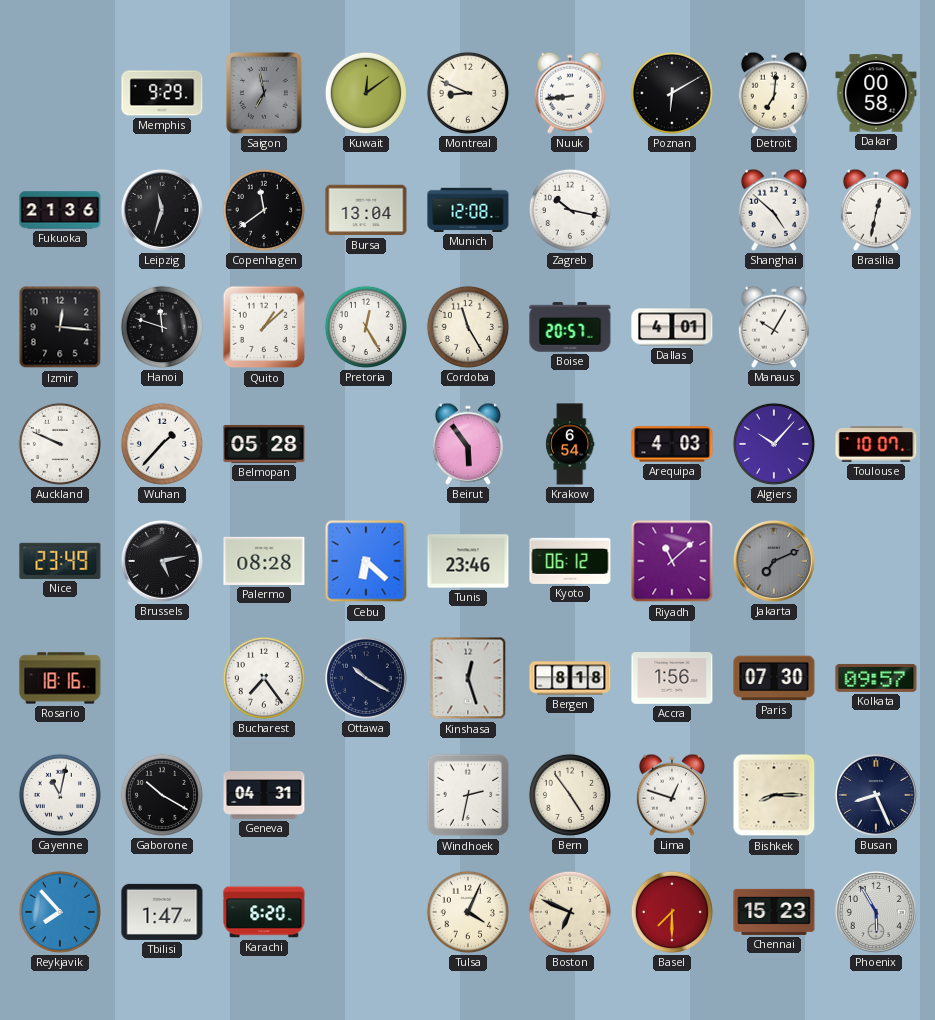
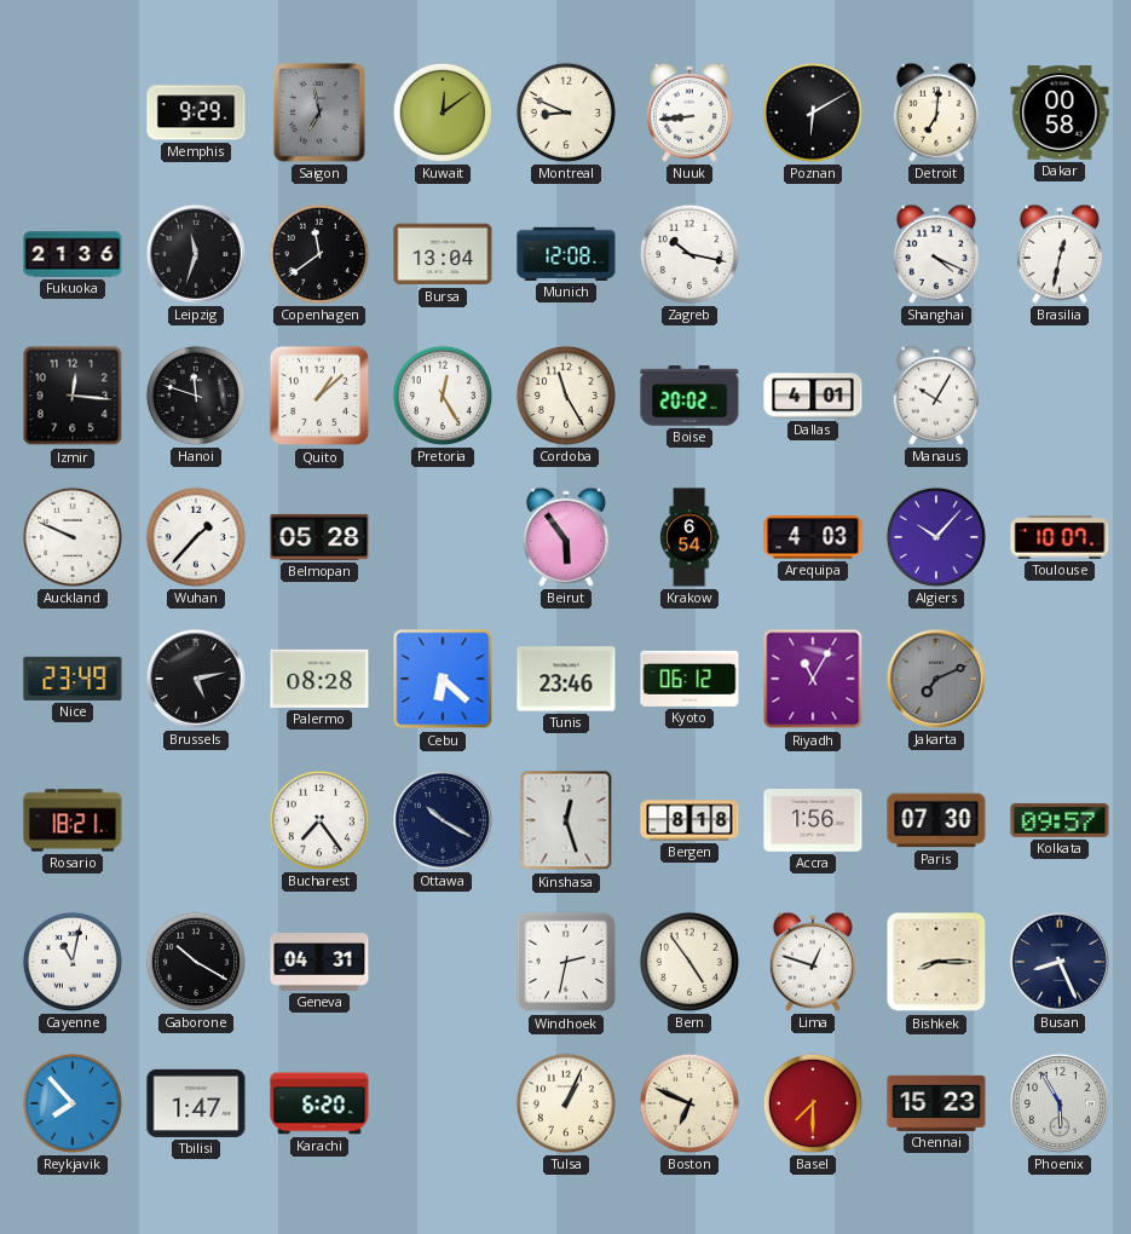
Shanghai: 4:52 -> 4:19 (936, 254)
Boise: 20:57 -> 20:02 (689, 396)
Riyadh: 11:08 -> 11:05 (813, 679)
Rosario: 18:16 -> 18:21 (73, 820)
Tulsa: 4:04 -> 1:04 (566, 1103)
